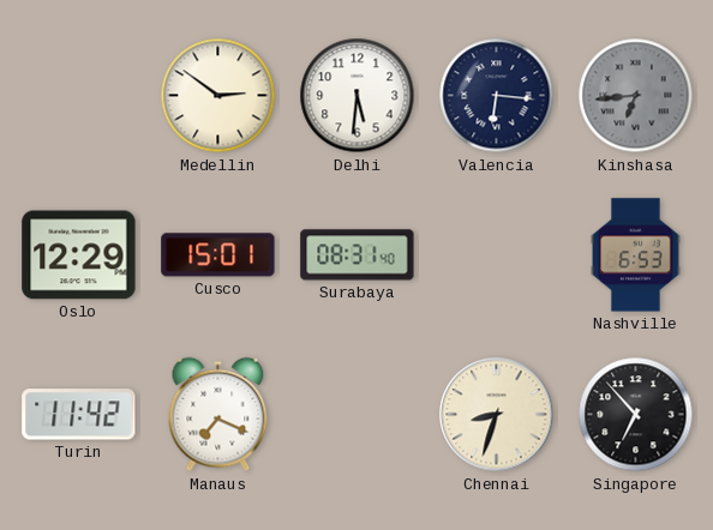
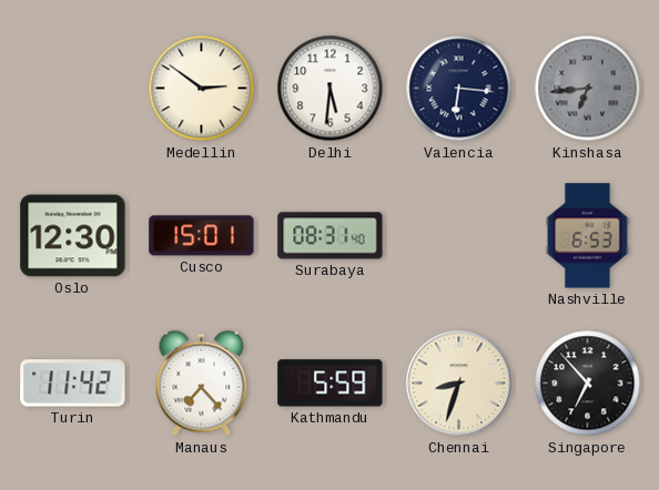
Oslo: 12:29 -> 12:30 (73, 236)
Manaus: 7:19 -> 7:23 (202, 384)
Kathmandu: none -> 5:59 (331, 384)
